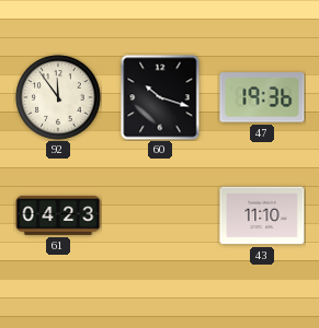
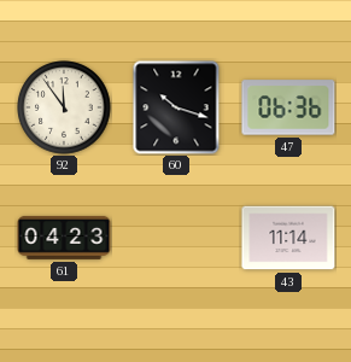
47: 19:36 -> 06:36 (288, 107)
43: 11:10 -> 11:14 (288, 238)
